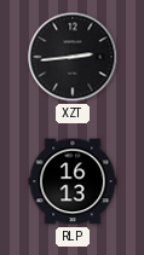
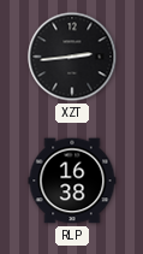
RLP: 16:13 -> 16:38 (72, 181)
